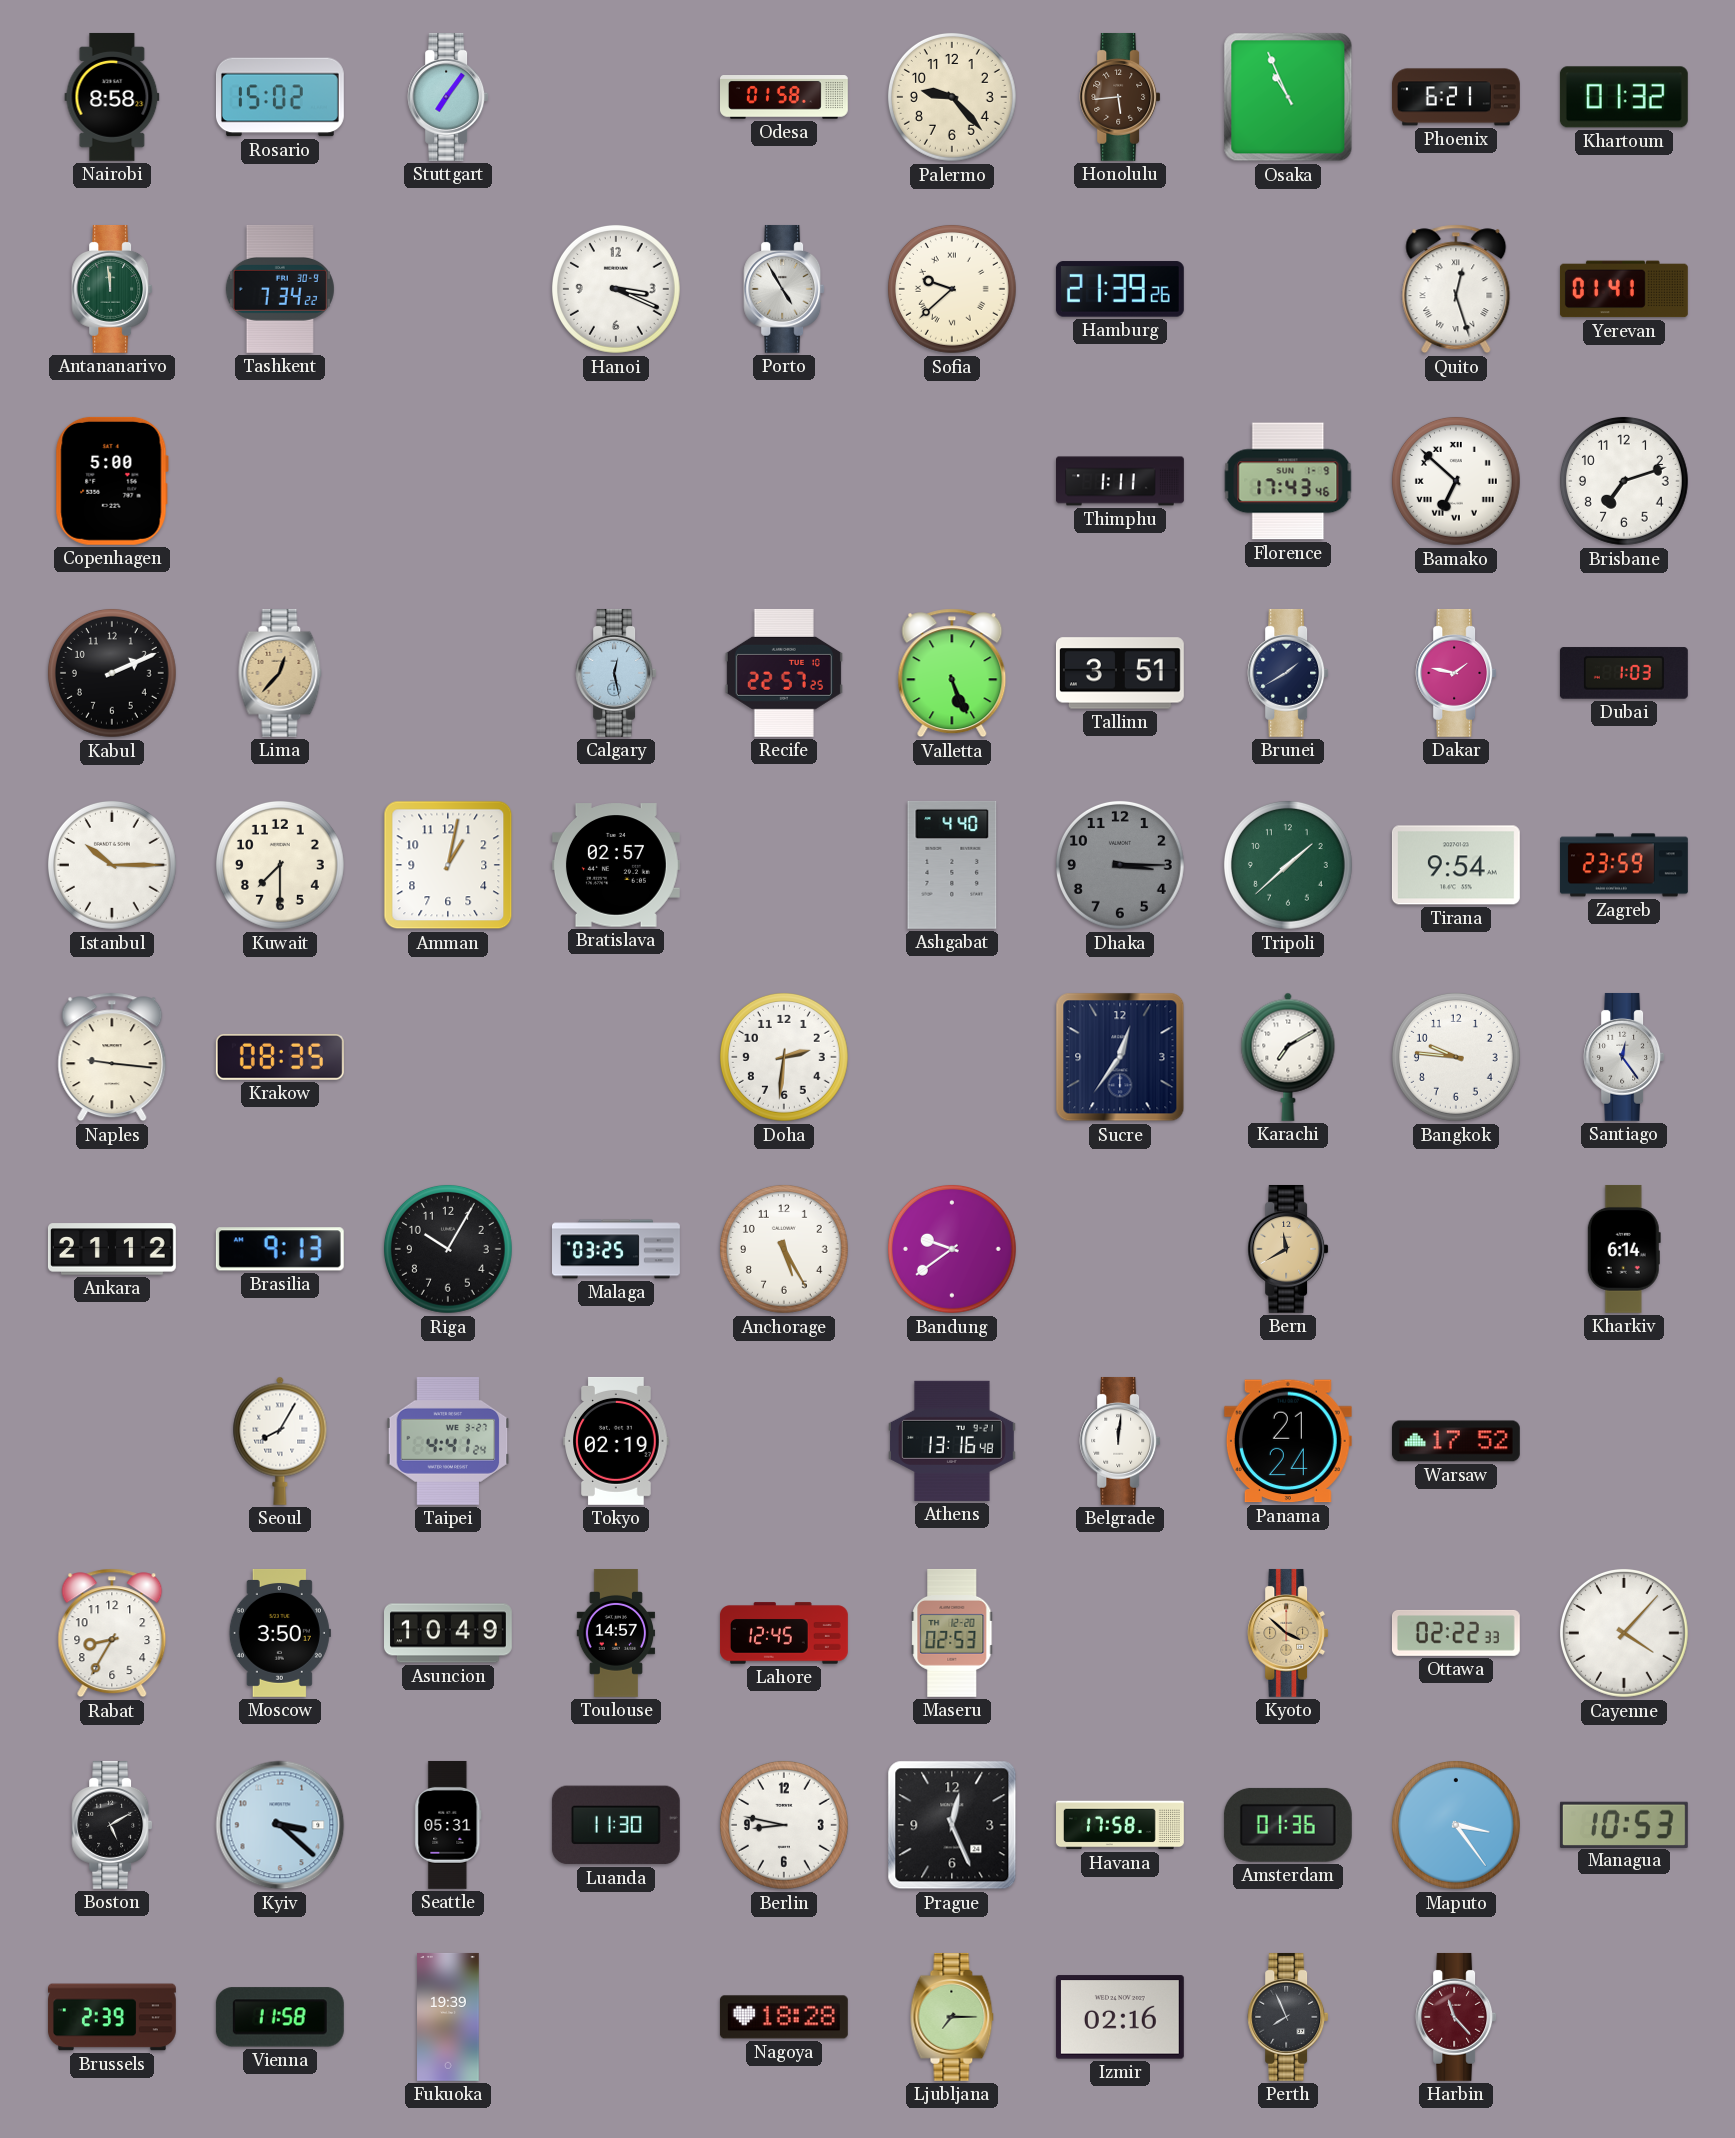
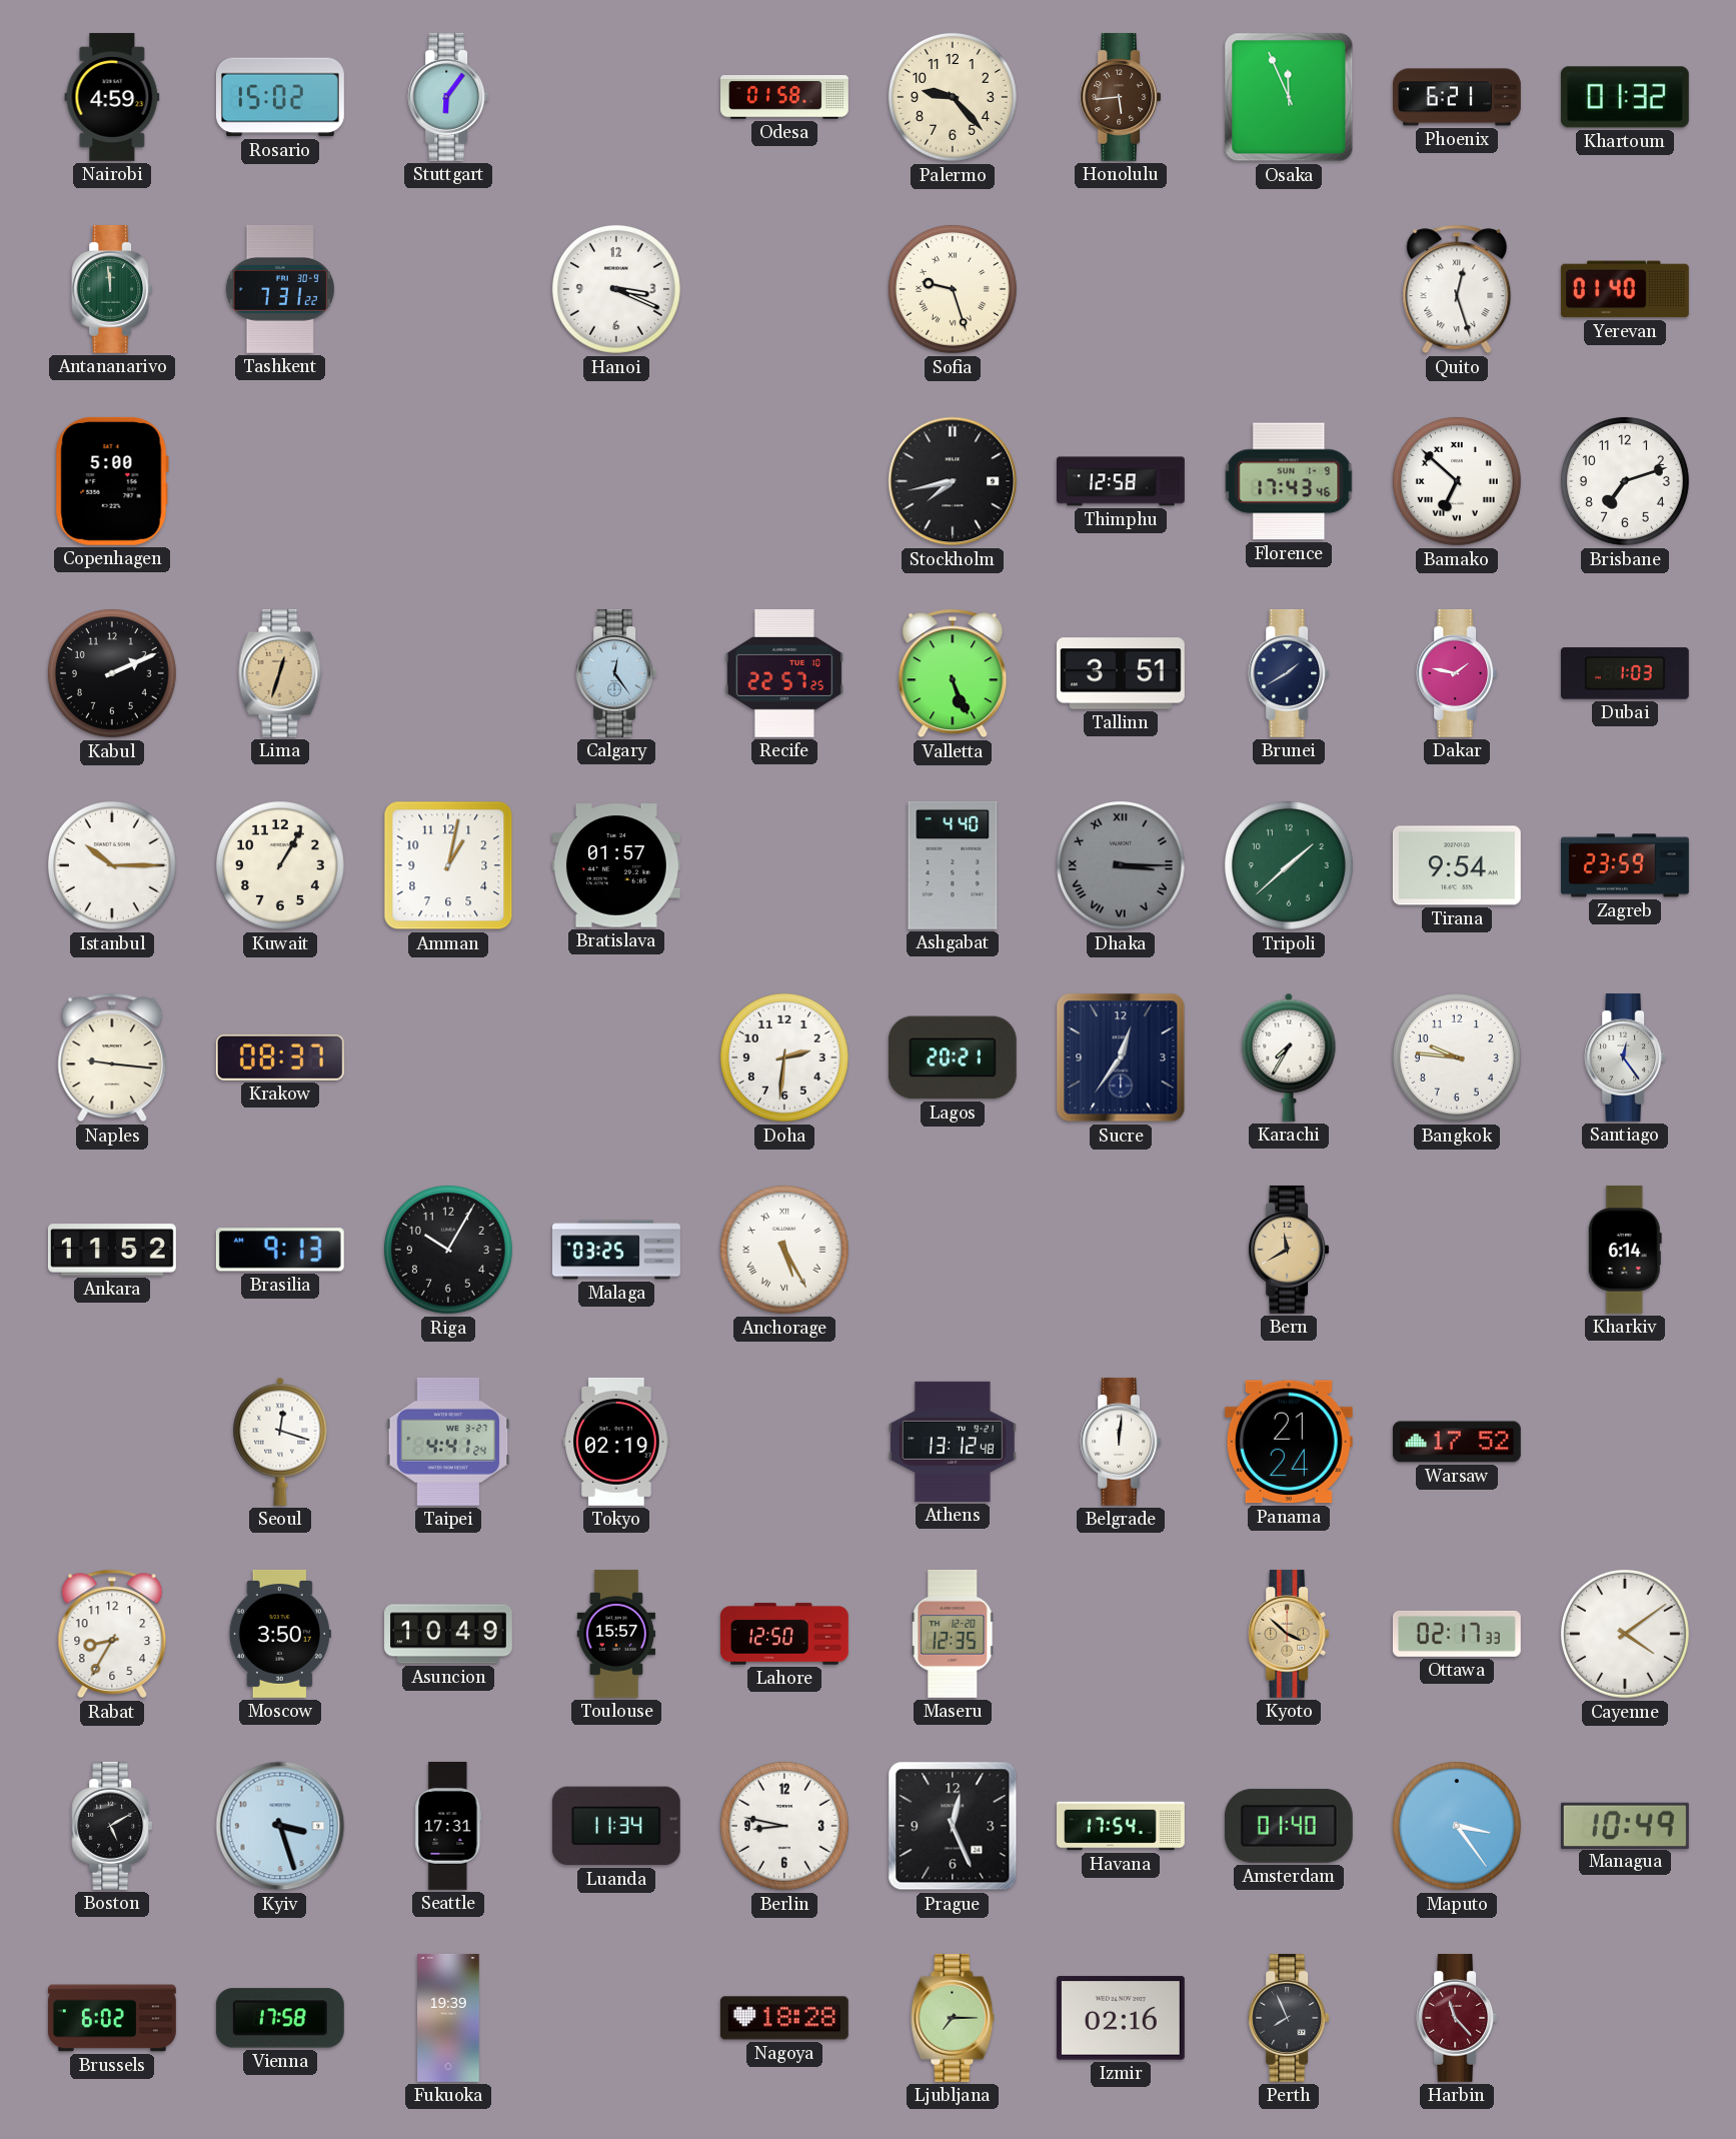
Nairobi: 8:58 -> 4:59 (112, 97)
Stuttgart: 7:06 -> 6:06 (448, 97)
Osaka: 10:56 -> 11:56 (1289, 97)
Tashkent: 7:34 -> 7:31 (280, 289)
Porto: 4:55 -> none (784, 289)
Sofia: 9:38 -> 9:27 (953, 289)
Hamburg: 21:39 -> none (1120, 289)
Yerevan: 01:41 -> 01:40 (1625, 289)
Stockholm: none -> 7:43 (953, 481)
Thimphu: 1:11 -> 12:58 (1122, 481)
Lima: 12:37 -> 12:33 (280, 673)
Calgary: 12:28 -> 12:24 (616, 673)
Kuwait: 7:30 -> 1:05 (280, 865)
Bratislava: 02:57 -> 01:57 (616, 865)
Dhaka numerals: Arabic -> Roman (1121, 865)
Krakow: 08:35 -> 08:37 (280, 1057)
Lagos: none -> 20:21 (953, 1057)
Karachi: 7:10 -> 7:35 (1289, 1057)
Ankara: 21:12 -> 11:52 (112, 1250)
Anchorage numerals: Arabic -> Roman (784, 1250)
Bandung: 9:39 -> none (952, 1249)
Seoul: 8:05 -> 12:18 (280, 1442)
Athens: 13:16 -> 13:12 (953, 1442)
Toulouse: 14:57 -> 15:57 (616, 1635)
Lahore: 12:45 -> 12:50 (784, 1634)
Maseru: 02:53 -> 12:35 (953, 1634)
Ottawa: 02:22 -> 02:17 (1457, 1634)
Cayenne: 4:07 -> 4:09 (1625, 1634)
Kyiv: 3:22 -> 3:27 (280, 1826)
Seattle: 05:31 -> 17:31 (448, 1826)
Luanda: 11:30 -> 11:34 (616, 1826)
Havana: 17:58 -> 17:54 (1122, 1826)
Amsterdam: 01:36 -> 01:40 (1289, 1826)
Managua: 10:53 -> 10:49 (1625, 1825)
Brussels: 2:39 -> 6:02 (112, 2018)
Vienna: 11:58 -> 17:58 (280, 2018)
